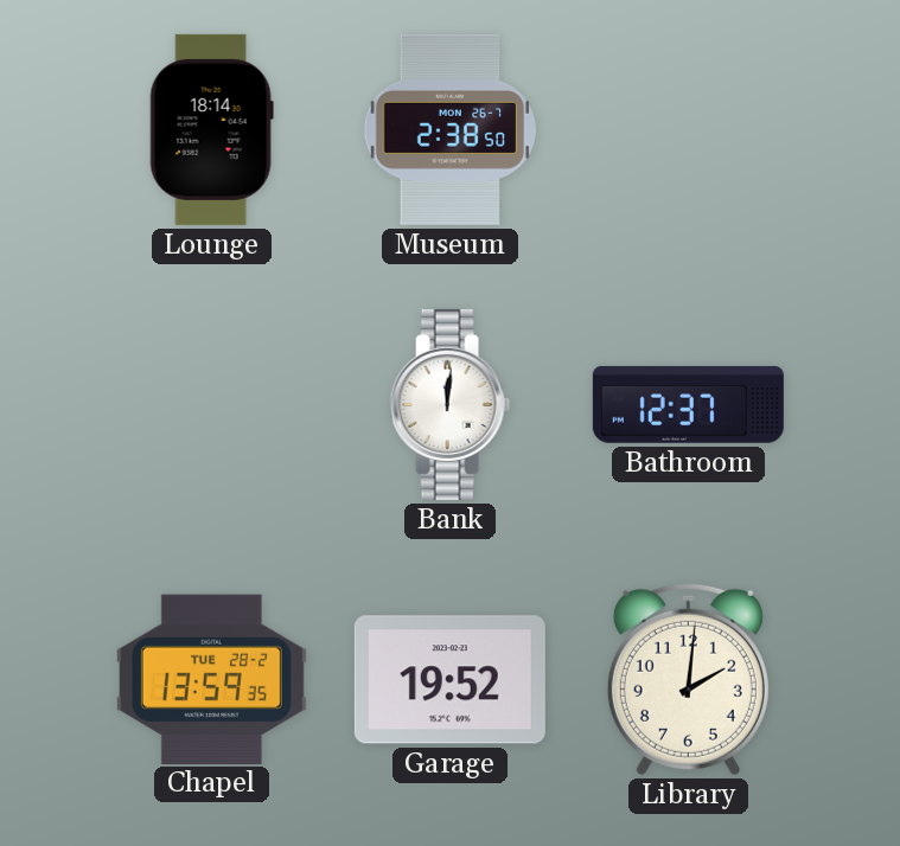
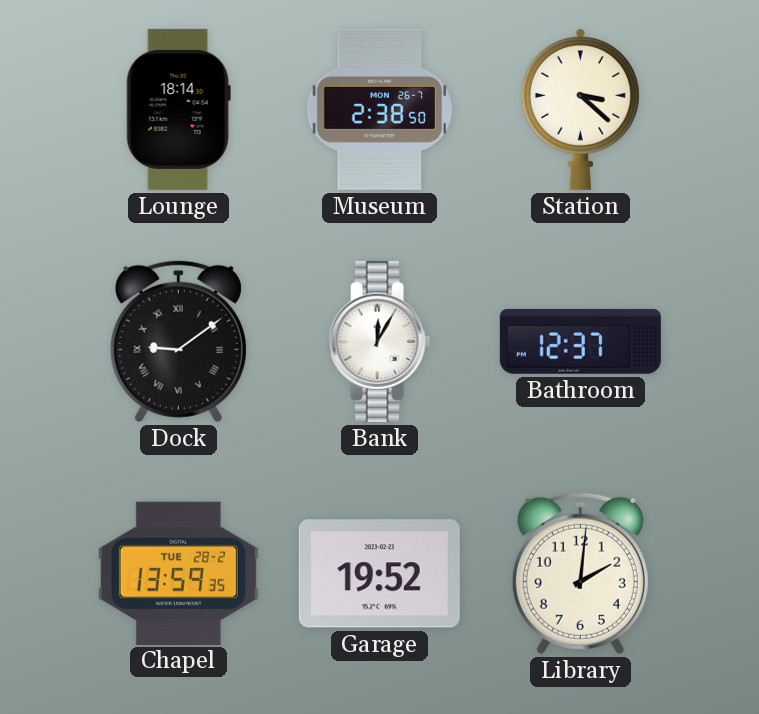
Station: none -> 3:22 (580, 109)
Dock: none -> 9:09 (178, 341)
Bank: 12:01 -> 12:05 (380, 341)
